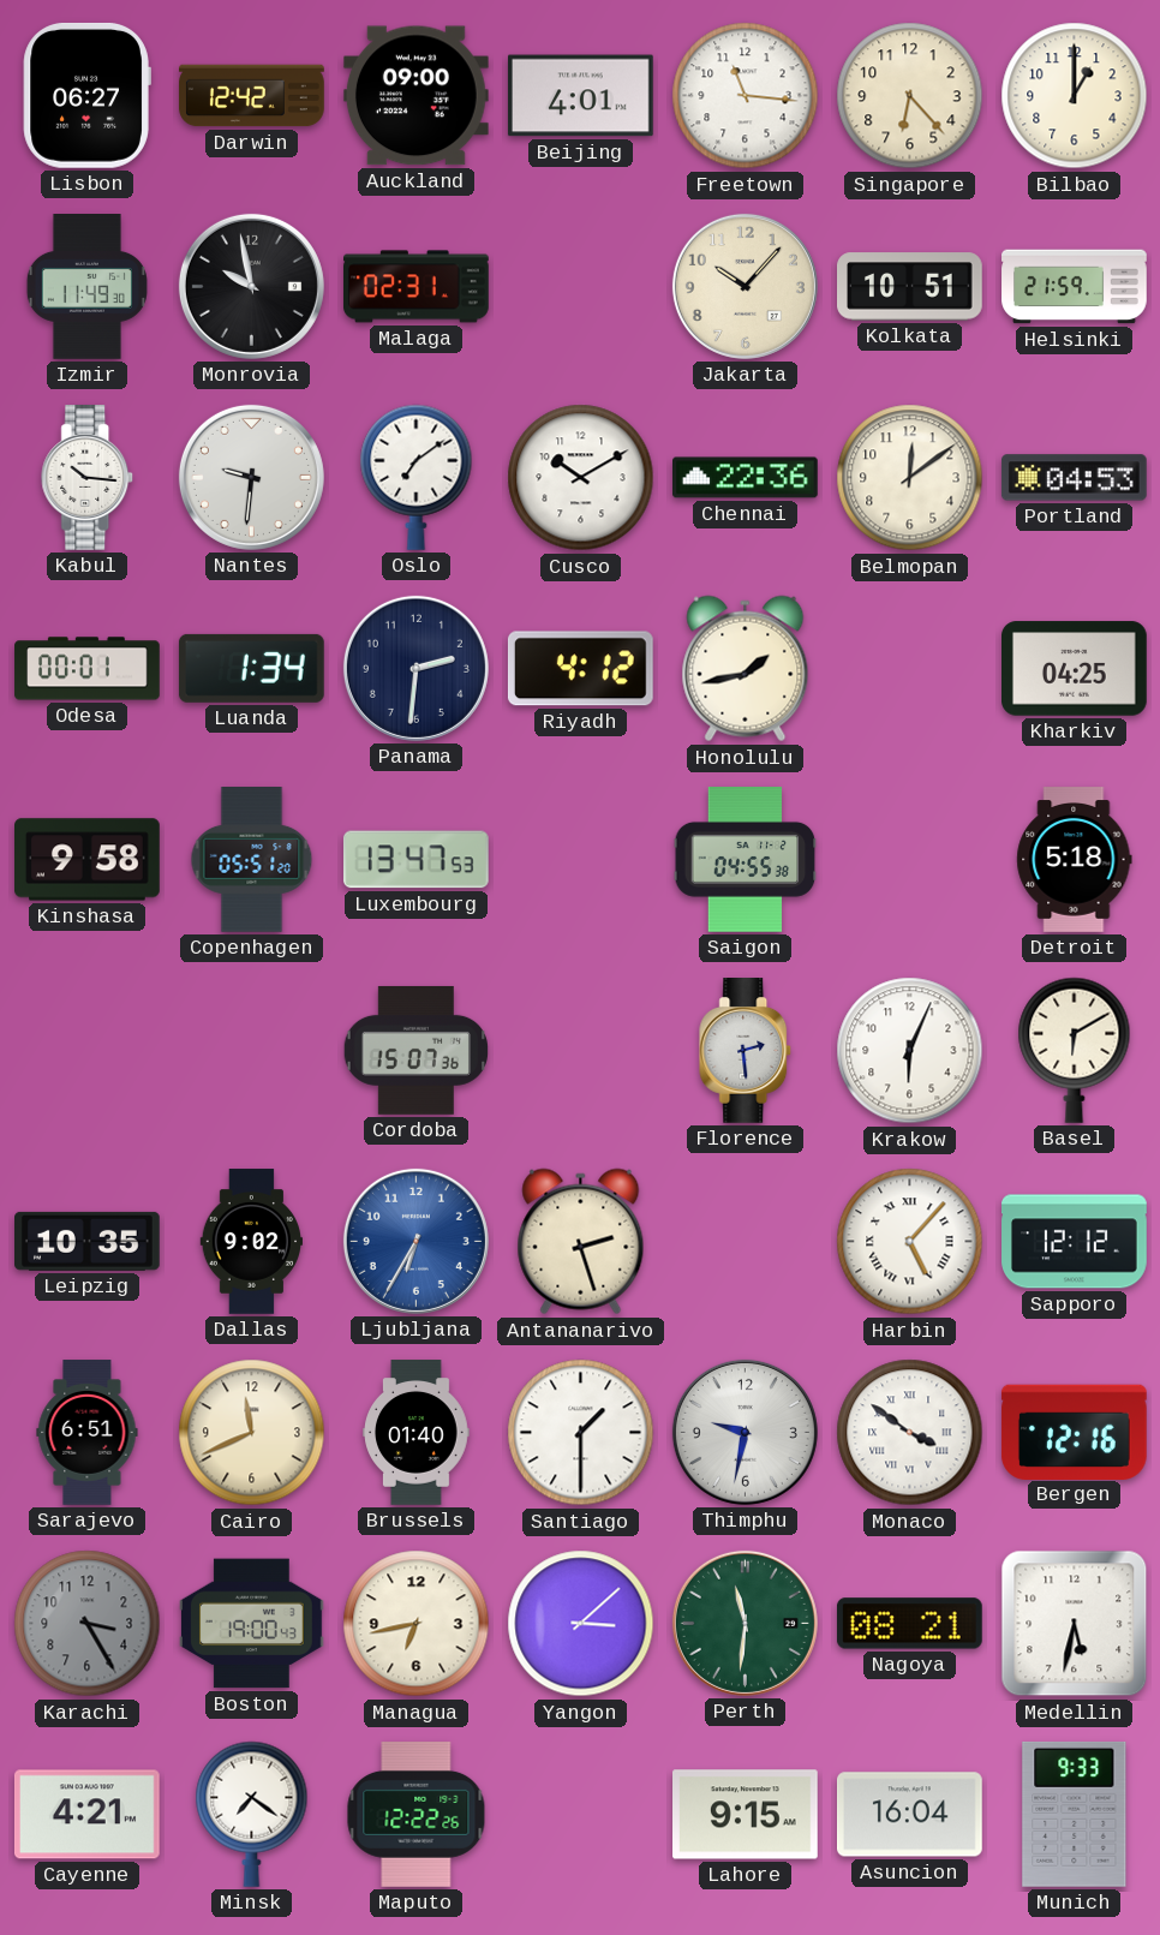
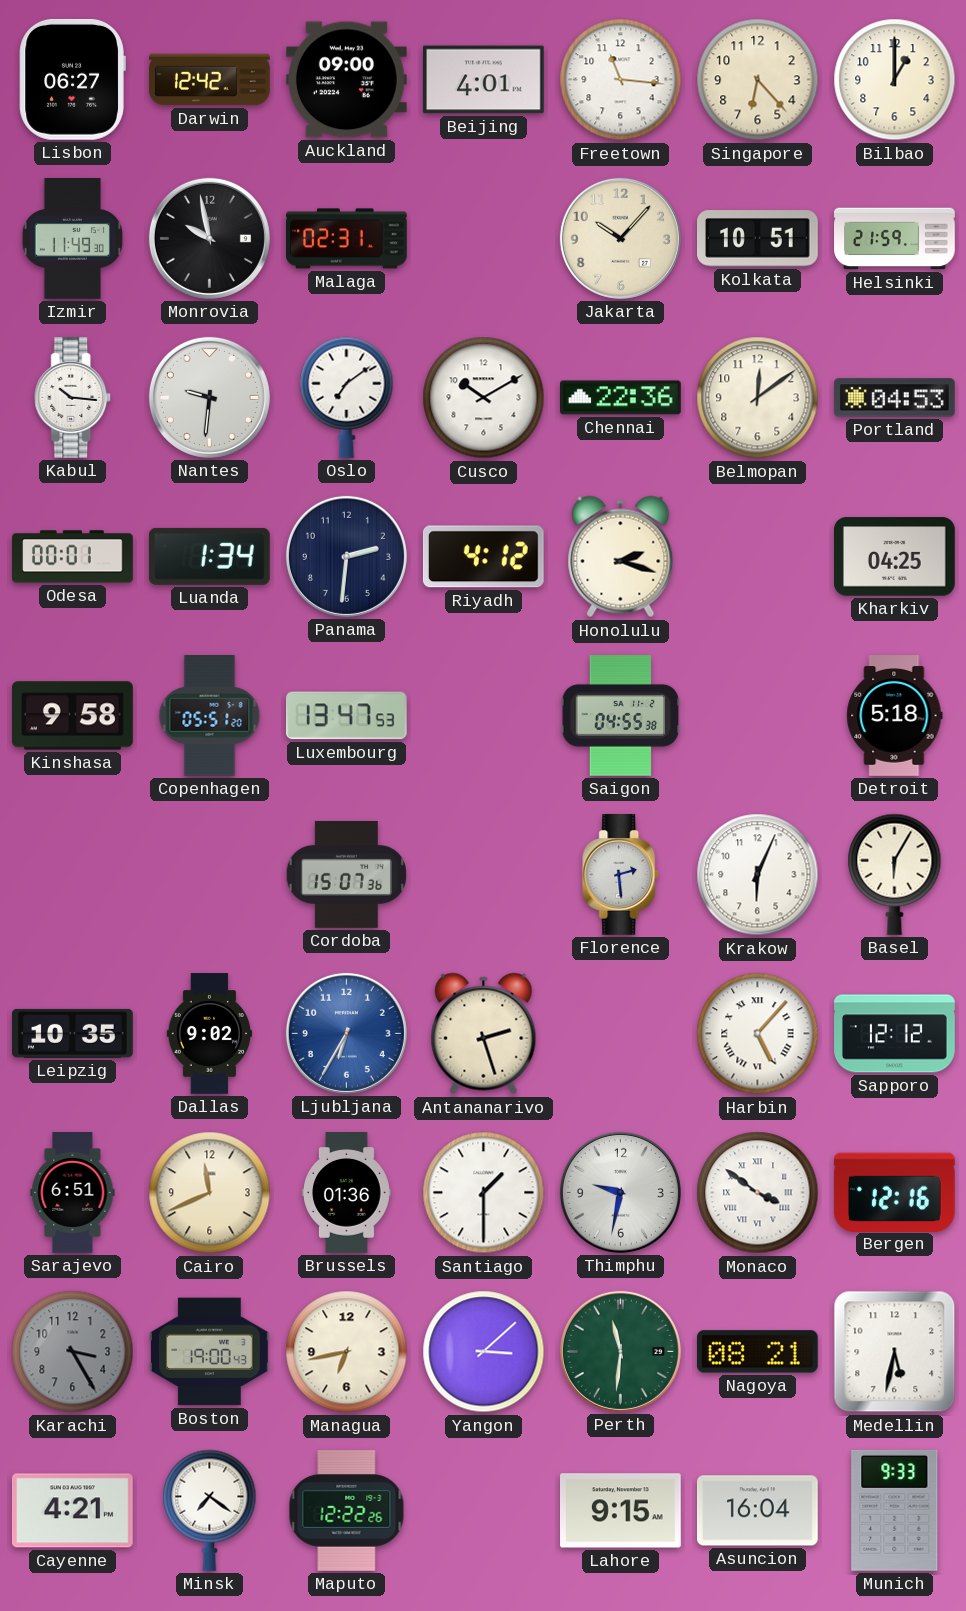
Honolulu: 1:43 -> 2:18 (621, 557)
Basel: 6:10 -> 6:05 (895, 874)
Brussels: 01:40 -> 01:36 (347, 1193)
